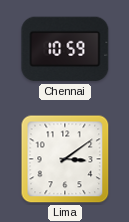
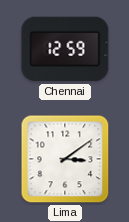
Chennai: 10:59 -> 12:59 (65, 49)
